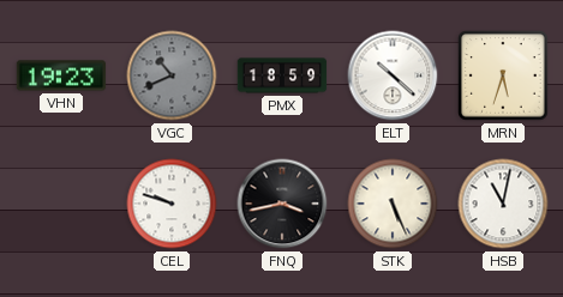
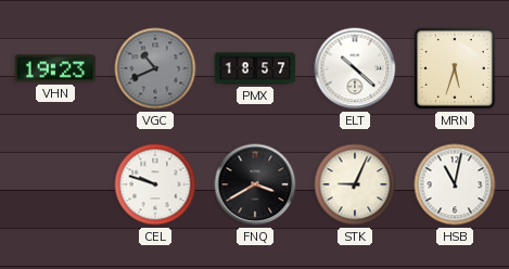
PMX: 18:59 -> 18:57 (255, 68)
FNQ: 3:43 -> 3:40 (255, 184)
STK: 5:26 -> 9:04 (355, 184)
